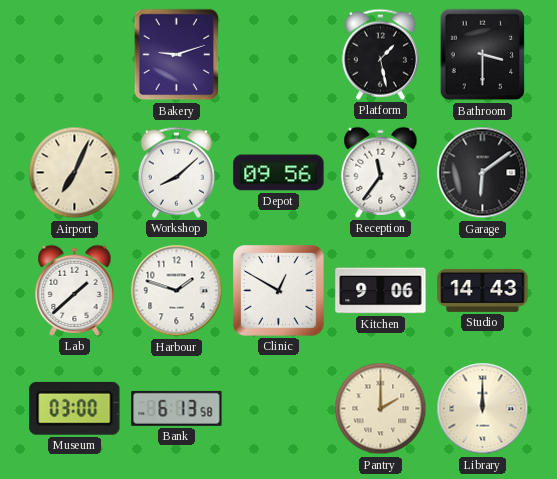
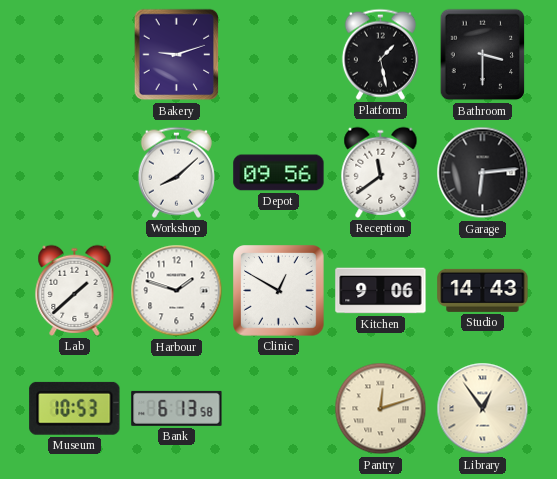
Airport: 7:04 -> none (75, 173)
Reception: 11:36 -> 11:39 (381, 172)
Garage: 6:09 -> 6:14 (483, 173)
Museum: 03:00 -> 10:53 (75, 408)
Pantry: 2:00 -> 12:12 (381, 409)
Library: 12:00 -> 12:54 (483, 409)
